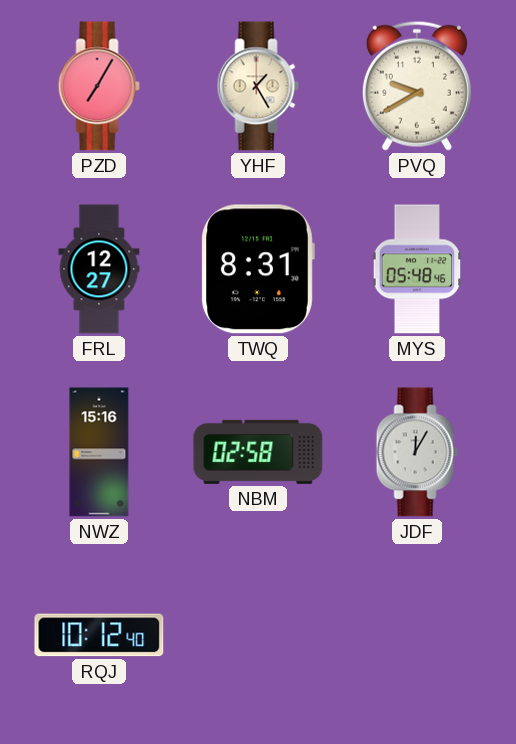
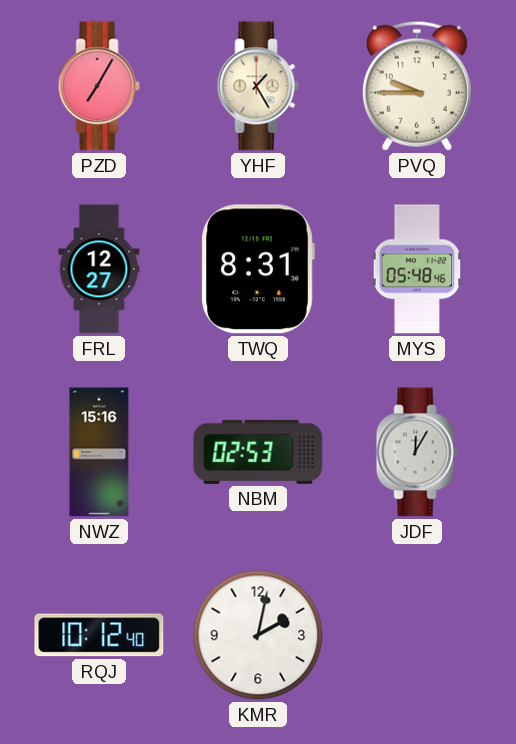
PVQ: 9:40 -> 9:45 (417, 86)
NBM: 02:58 -> 02:53 (258, 452)
KMR: none -> 2:02 (258, 635)
